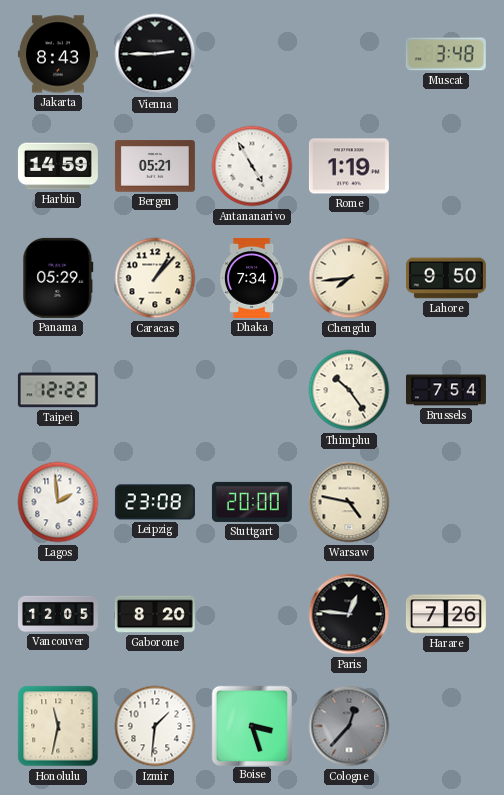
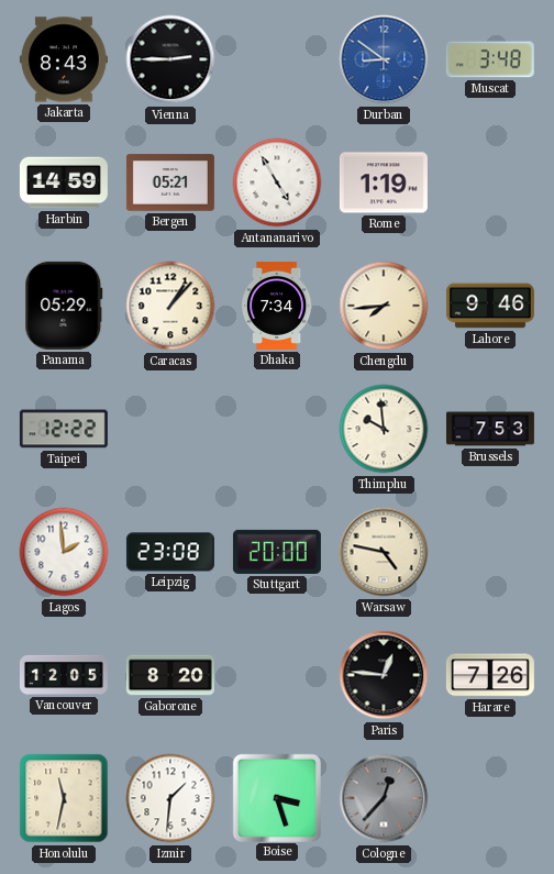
Durban: none -> 8:51 (384, 59)
Lahore: 9:50 -> 9:46 (490, 306)
Thimphu: 10:24 -> 9:59 (384, 429)
Brussels: 7:54 -> 7:53 (490, 429)
